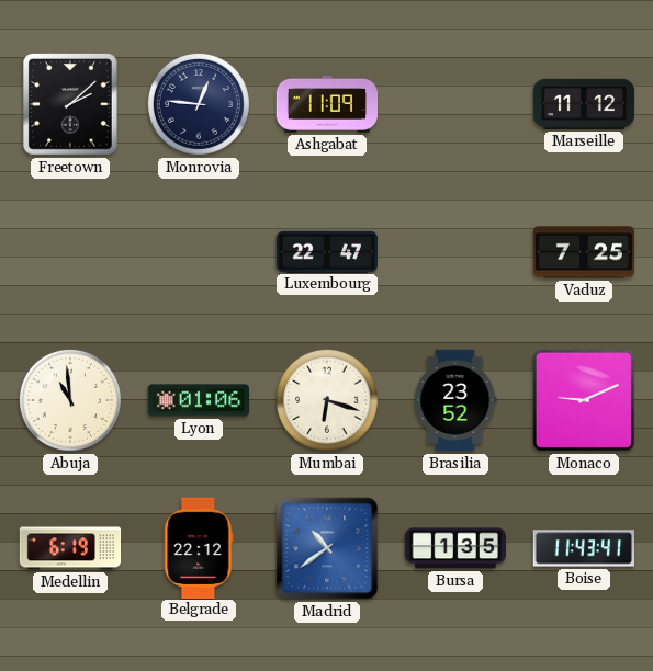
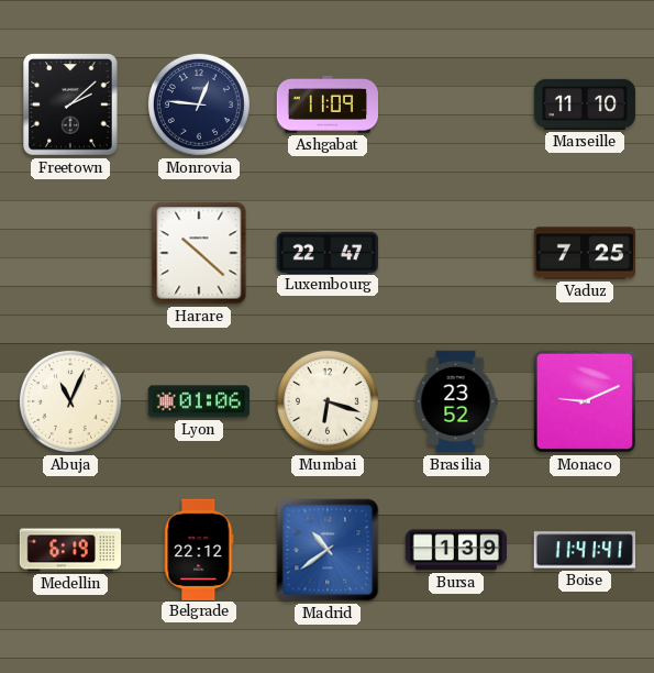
Marseille: 11:12 -> 11:10 (585, 104)
Harare: none -> 10:22 (199, 253)
Abuja: 10:59 -> 11:04 (70, 401)
Bursa: 1:35 -> 1:39 (456, 550)
Boise: 11:43 -> 11:41 (584, 550)
